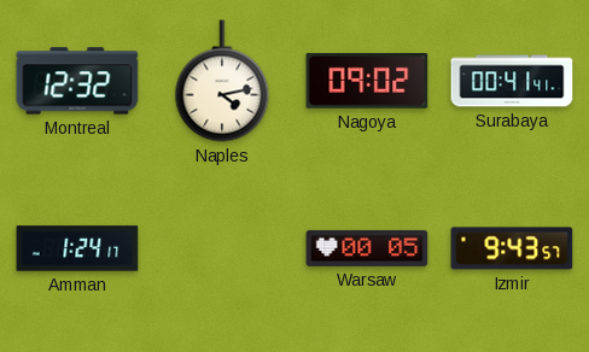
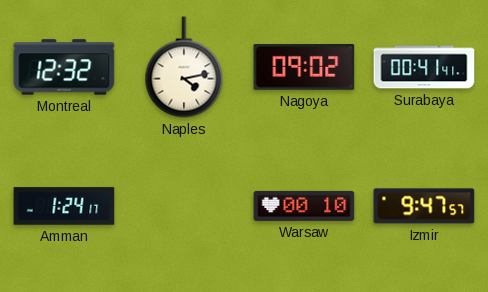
Warsaw: 00:05 -> 00:10 (304, 206)
Izmir: 9:43 -> 9:47 (424, 206)
